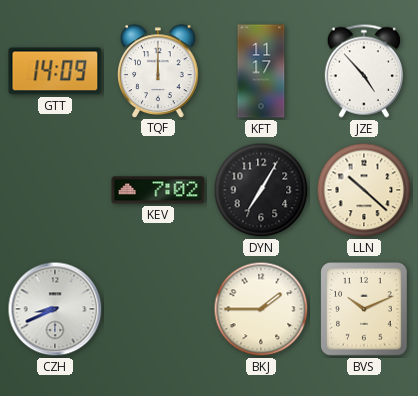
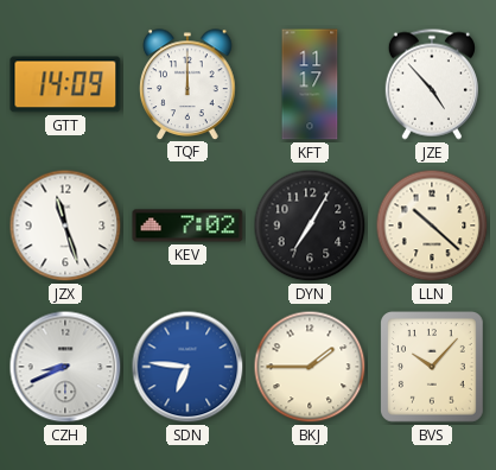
JZX: none -> 11:27 (65, 226)
SDN: none -> 6:46 (187, 367)
BVS: 10:11 -> 10:07 (433, 368)
